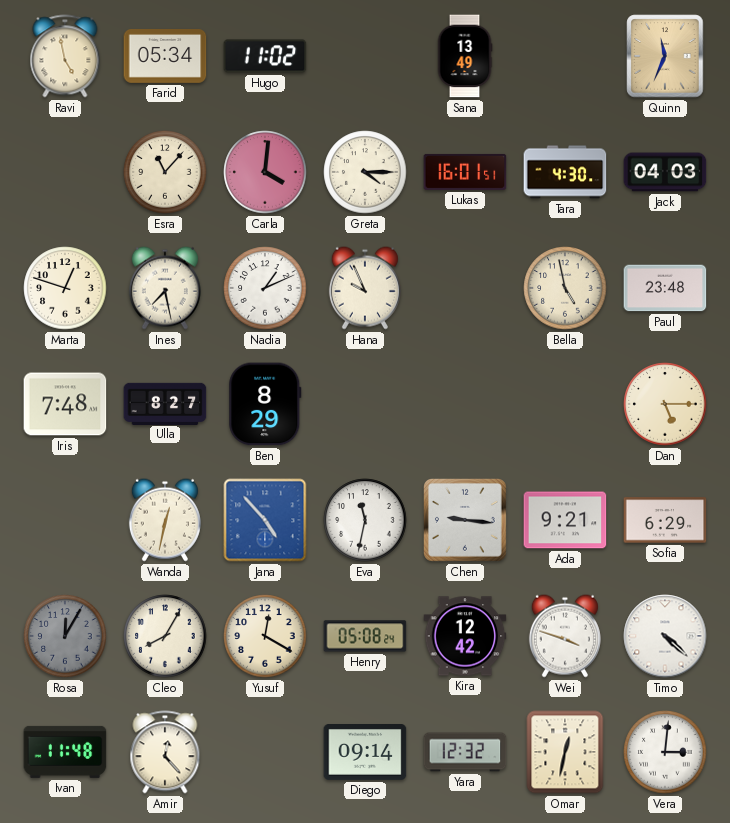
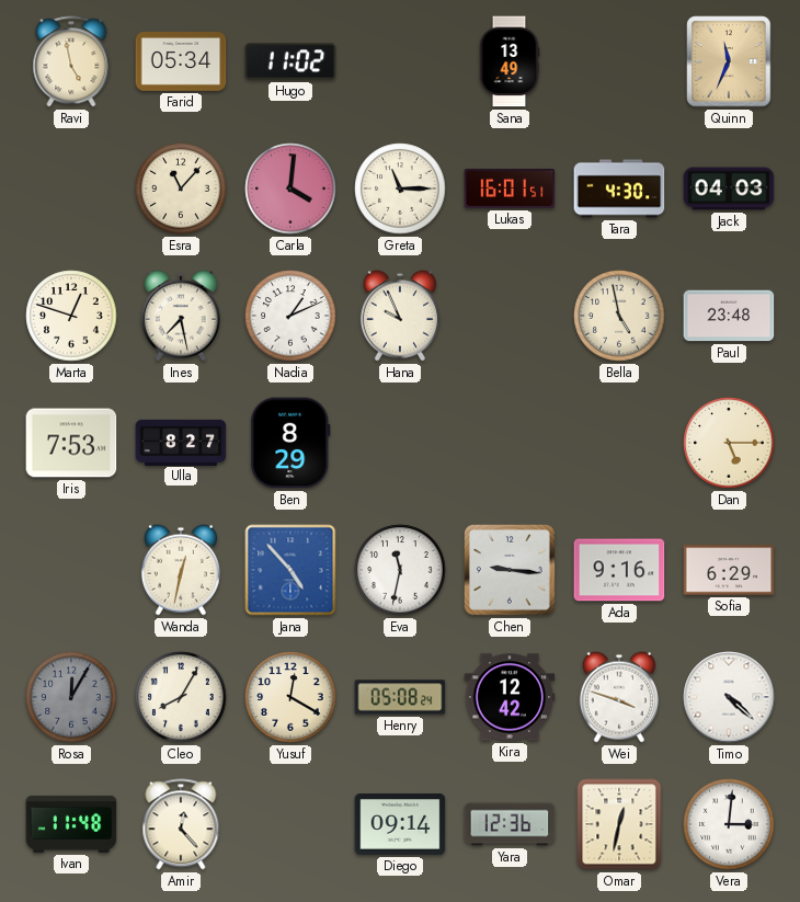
Greta: 4:15 -> 11:15 (400, 189)
Iris: 7:48 -> 7:53 (71, 443)
Ada: 9:21 -> 9:16 (619, 570)
Yara: 12:32 -> 12:36 (510, 824)
